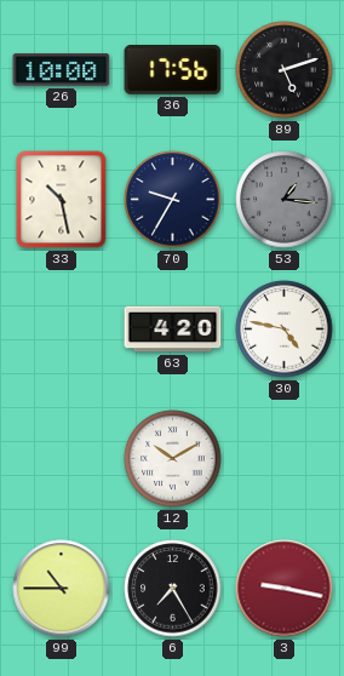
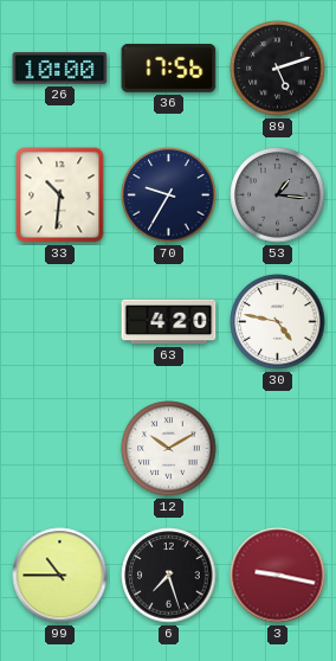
33: 10:28 -> 10:31 (60, 195)
6: 7:25 -> 7:27 (169, 576)
